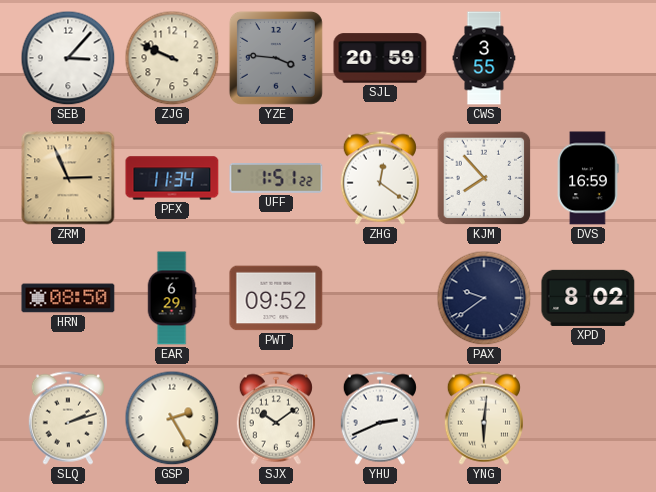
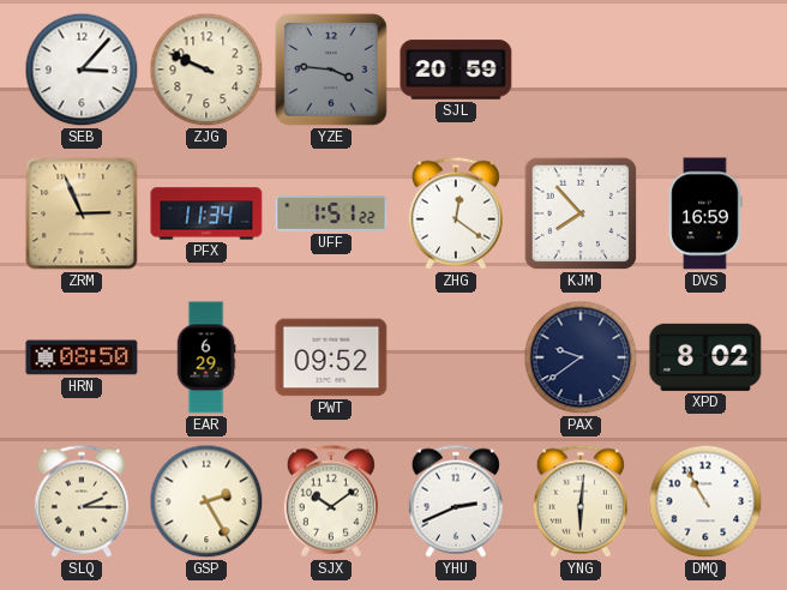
CWS: 3:55 -> none (484, 58)
SLQ: 2:12 -> 2:15 (82, 501)
DMQ: none -> 10:55 (705, 501)
